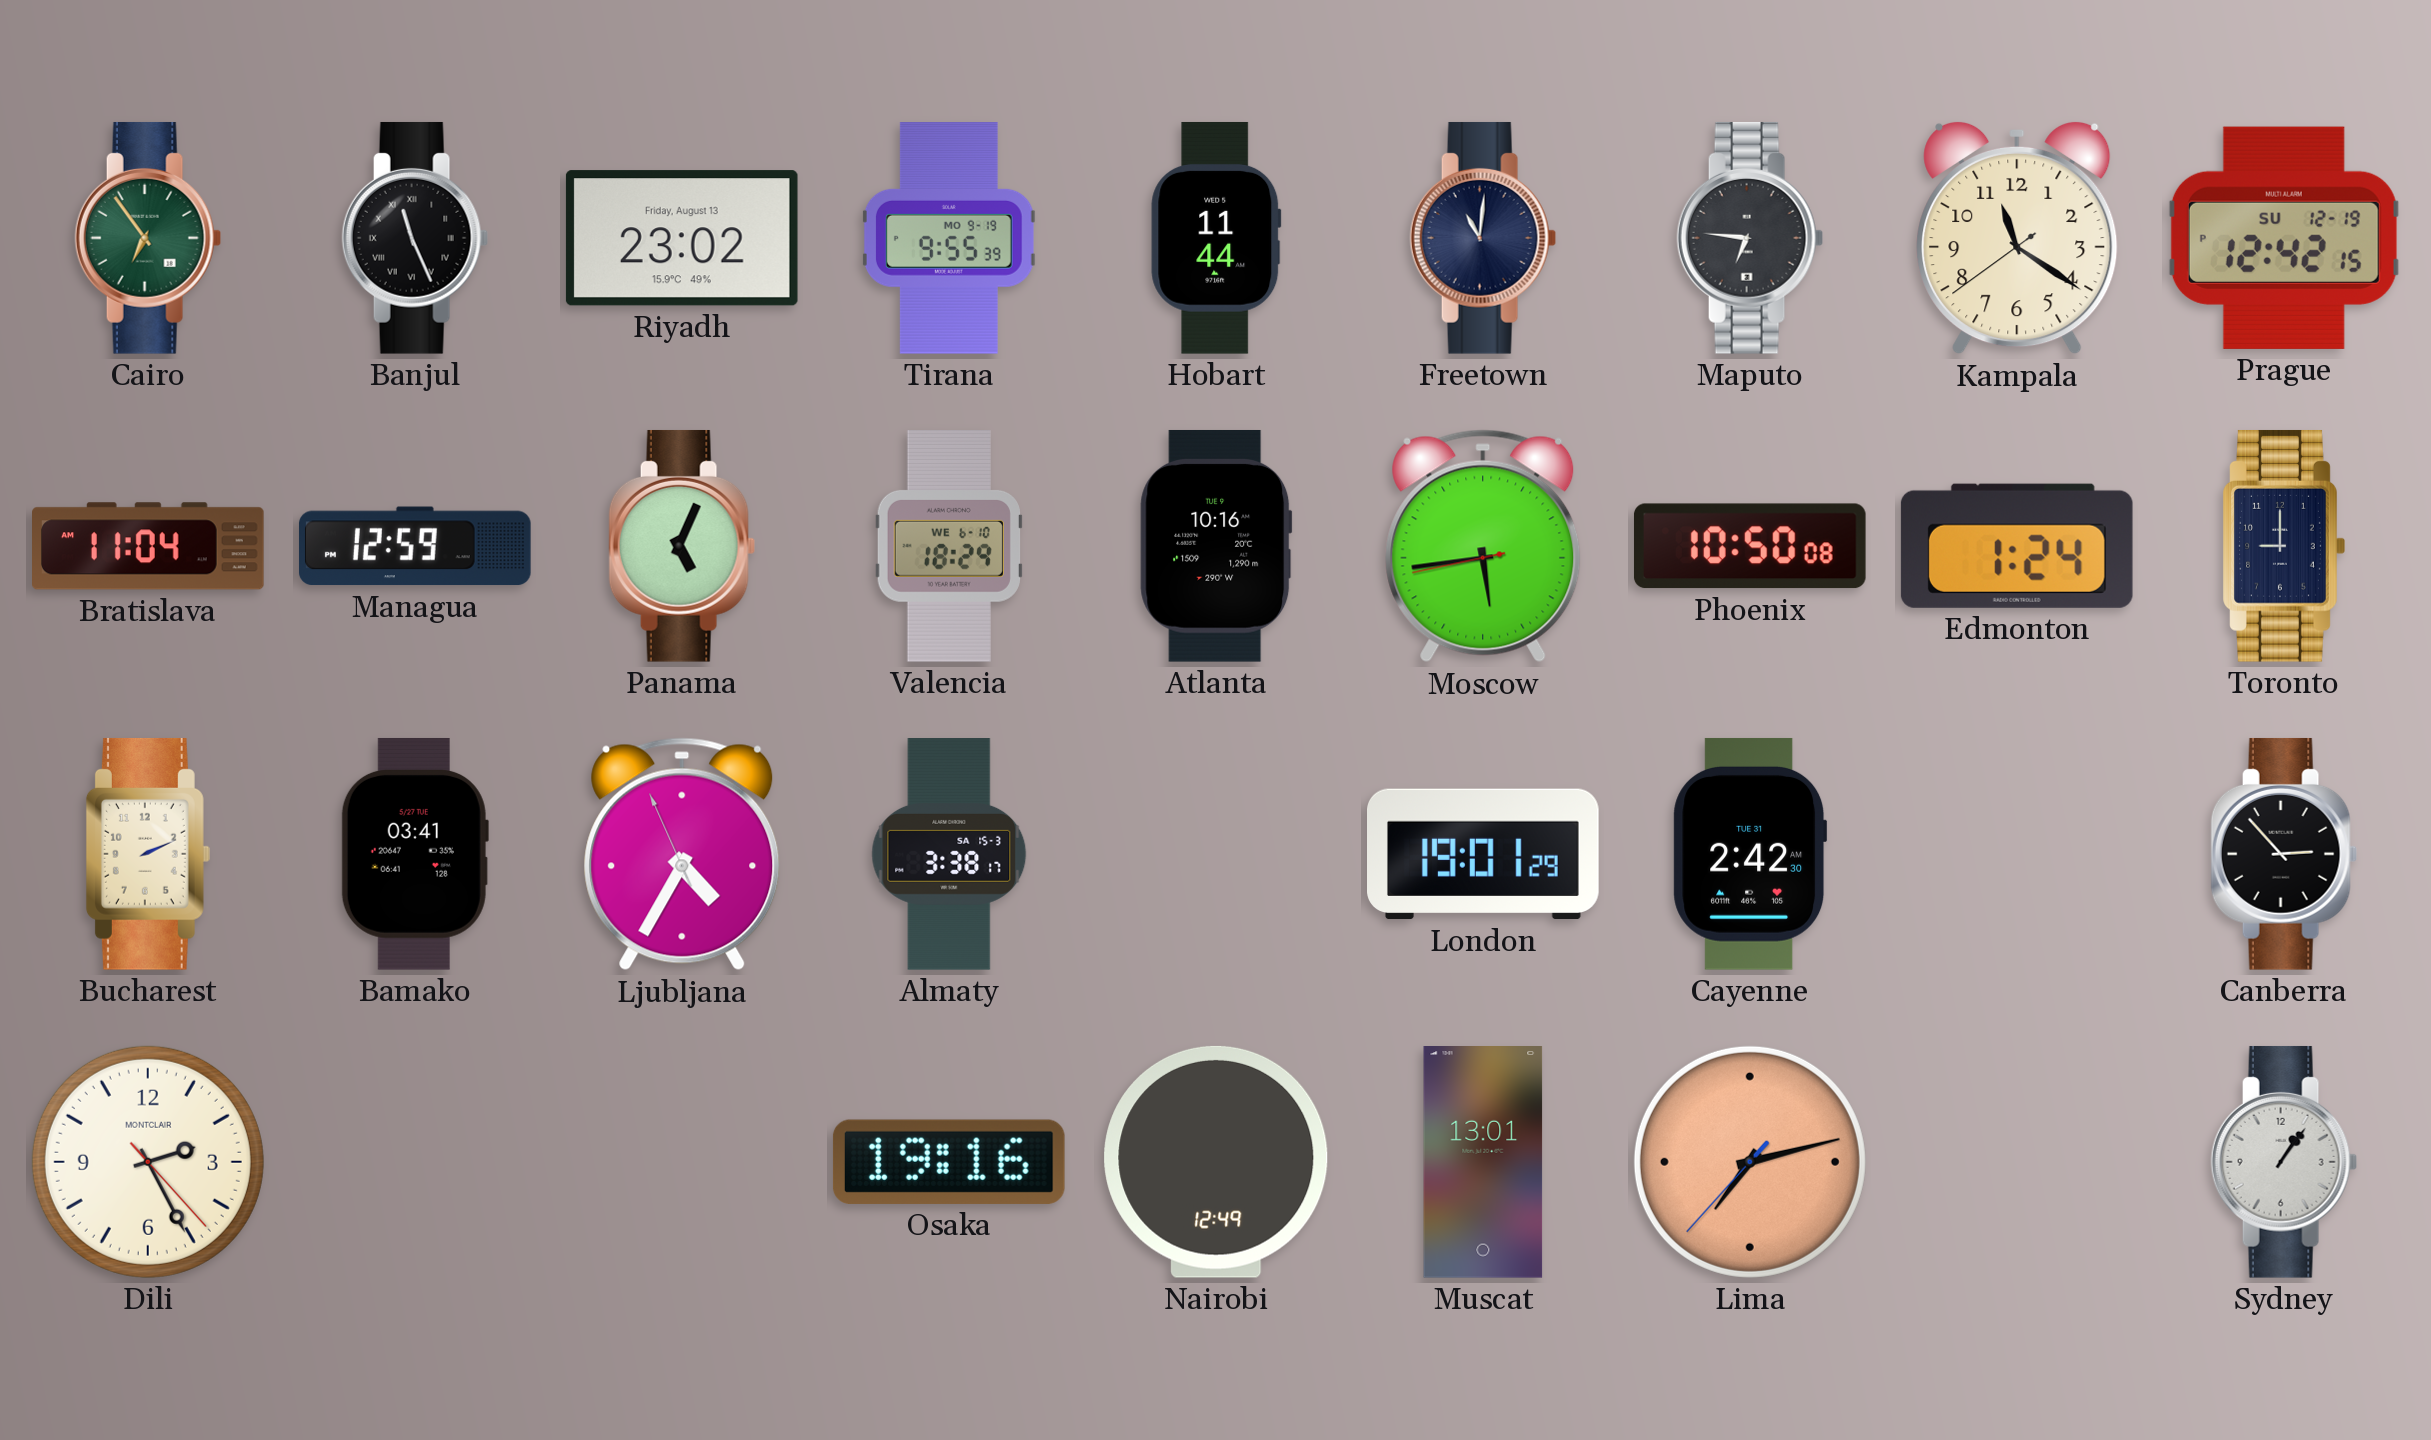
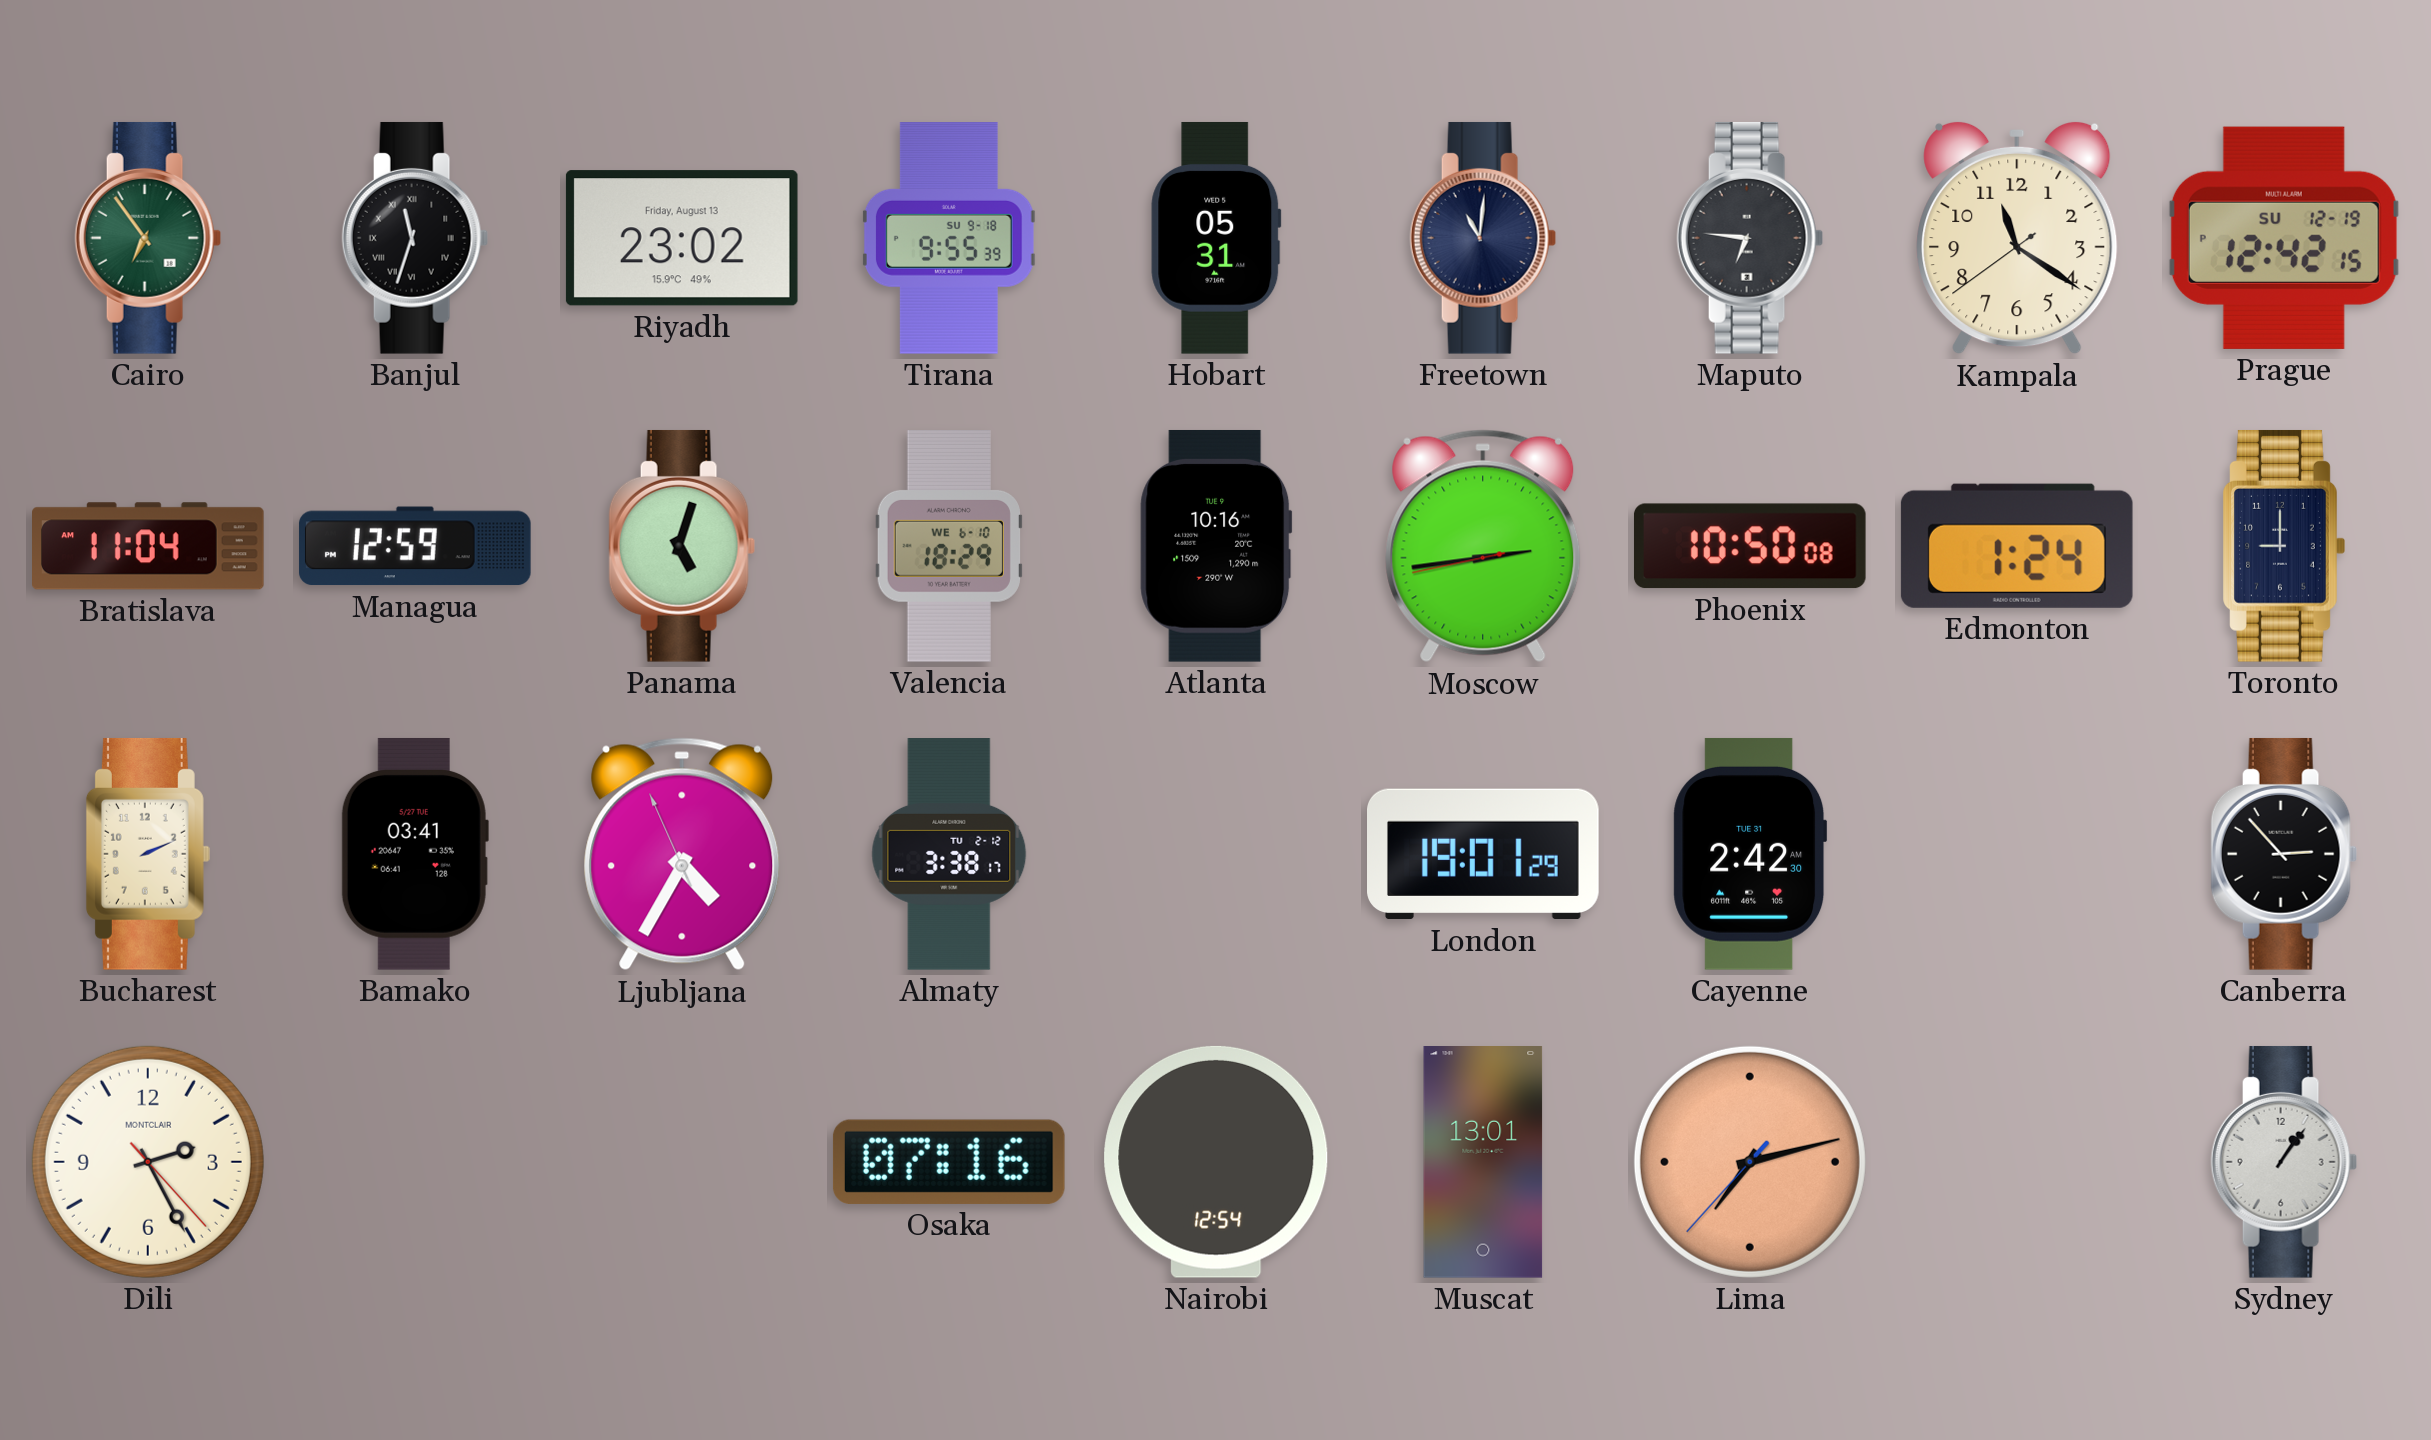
Banjul: 11:26 -> 11:33 (415, 238)
Tirana date: MO 9-19 -> SU 9-18 (949, 239)
Hobart: 11:44 -> 05:31 (1216, 238)
Panama: 5:04 -> 5:03 (682, 546)
Moscow: 5:43 -> 2:43 (1483, 546)
Almaty date: SA 15-3 -> TU 2-12 (949, 854)
Osaka: 19:16 -> 07:16 (949, 1162)
Nairobi: 12:49 -> 12:54 (1216, 1162)
